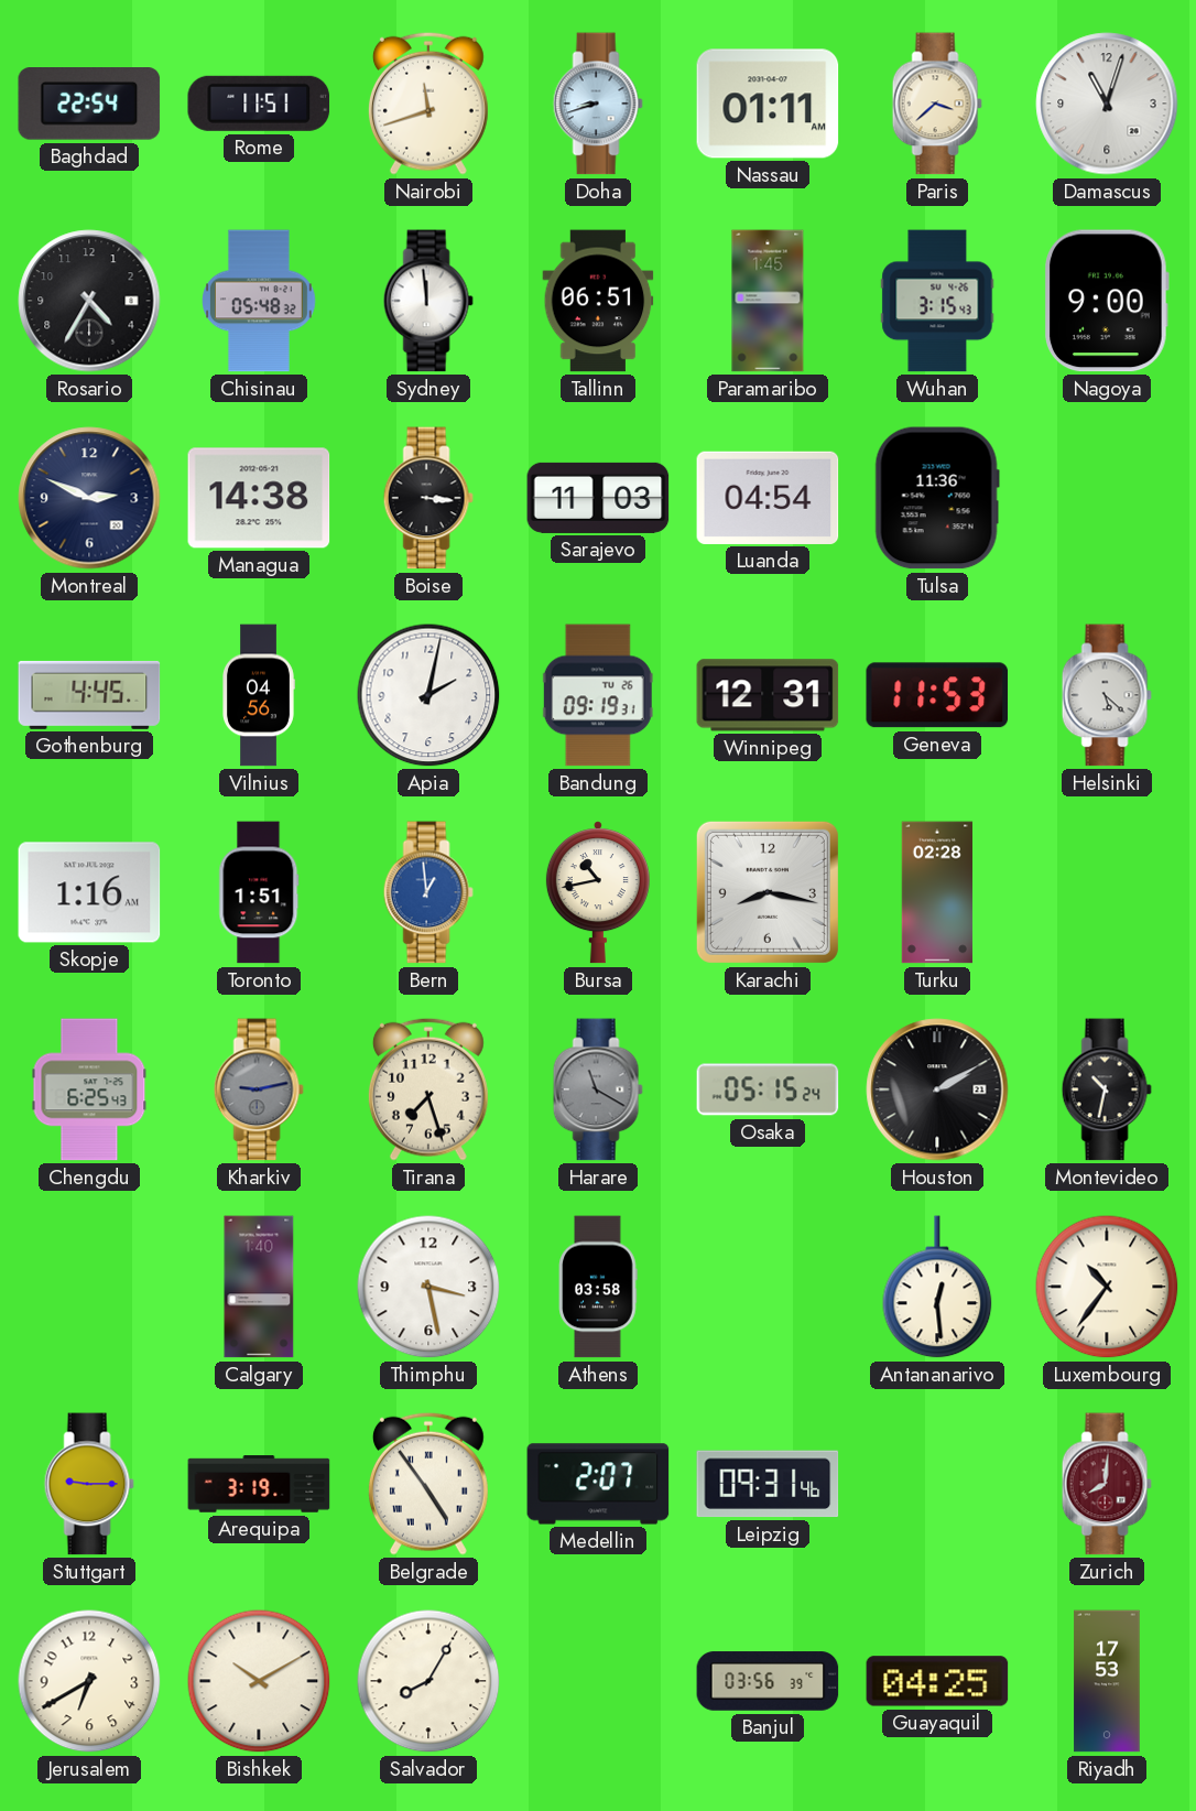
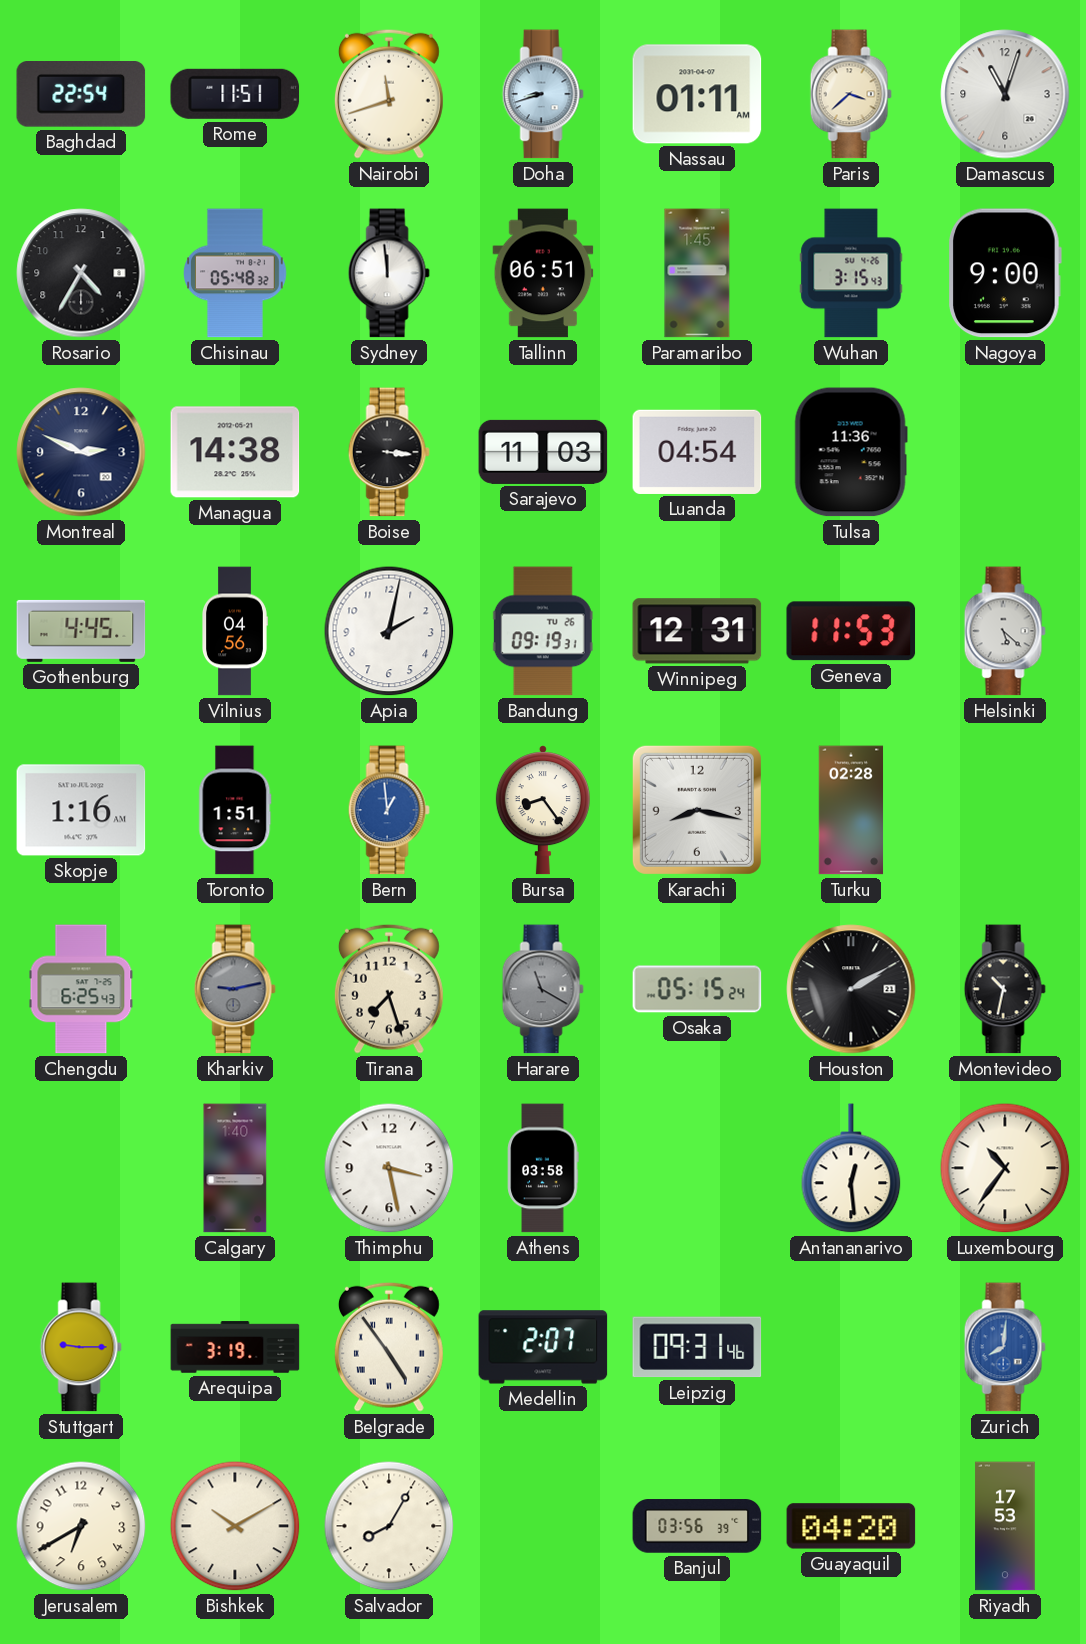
Bursa: 10:43 -> 8:24 (543, 810)
Zurich dial: burgundy -> blue (1005, 1347)
Guayaquil: 04:25 -> 04:20 (851, 1526)
